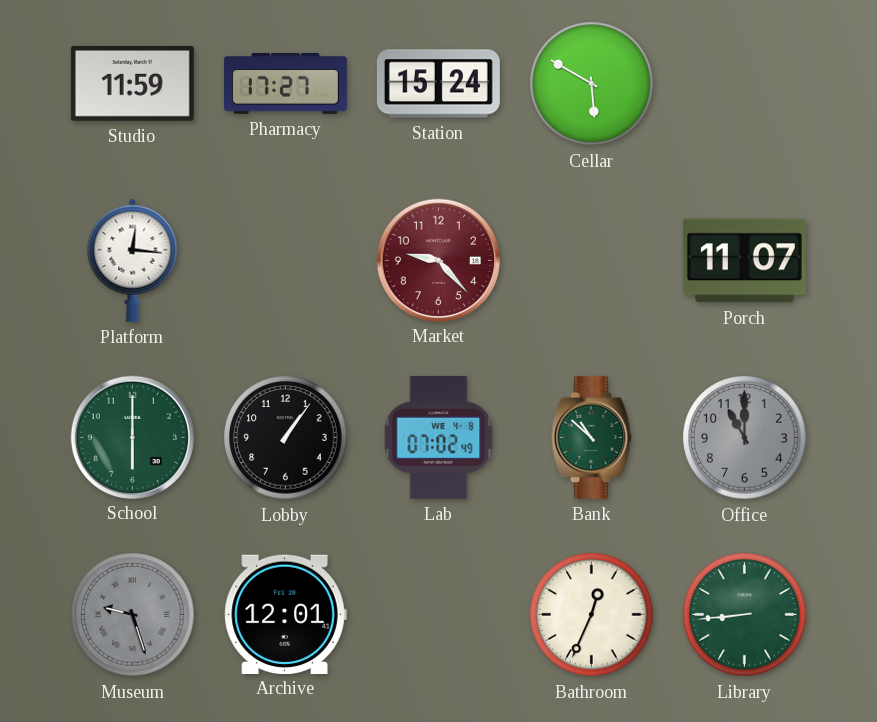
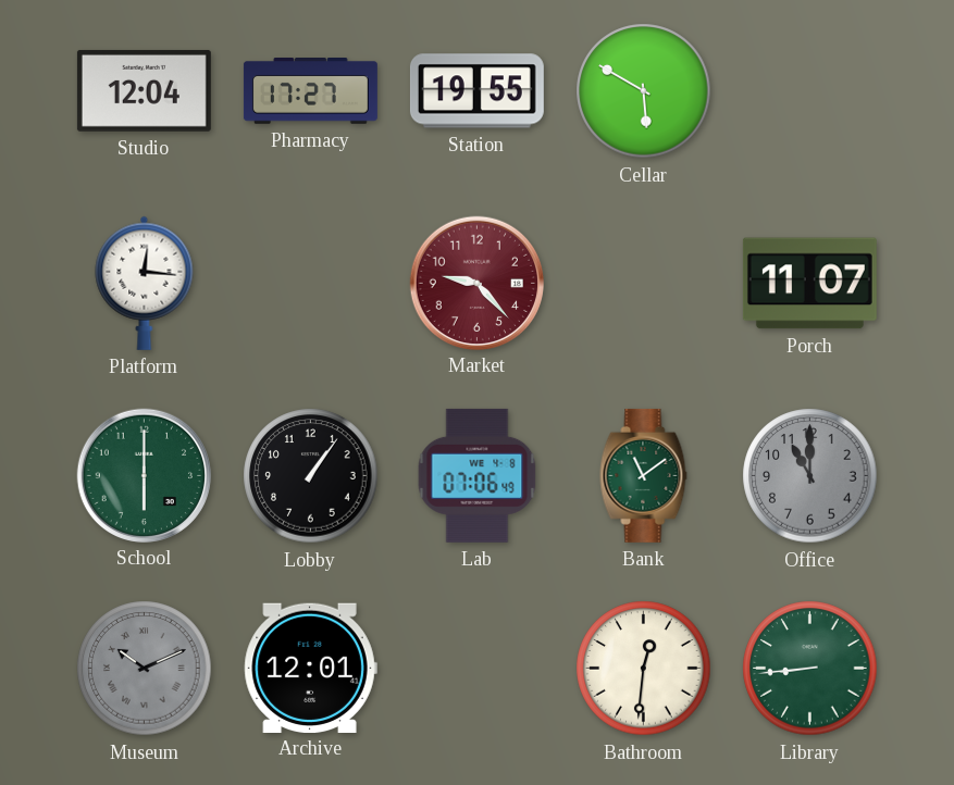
Studio: 11:59 -> 12:04 (144, 90)
Station: 15:24 -> 19:55 (476, 91)
Lab: 07:02 -> 07:06 (478, 475)
Bank: 10:52 -> 11:09 (644, 475)
Museum: 9:27 -> 10:11 (145, 669)
Bathroom: 12:34 -> 12:31 (644, 669)
